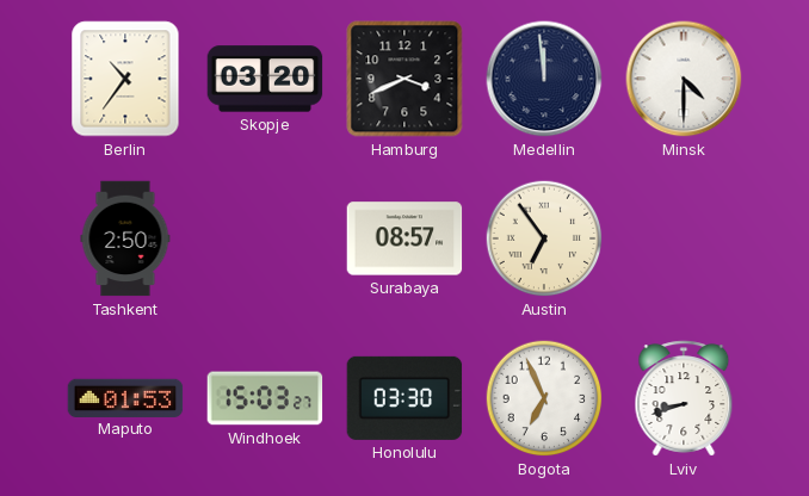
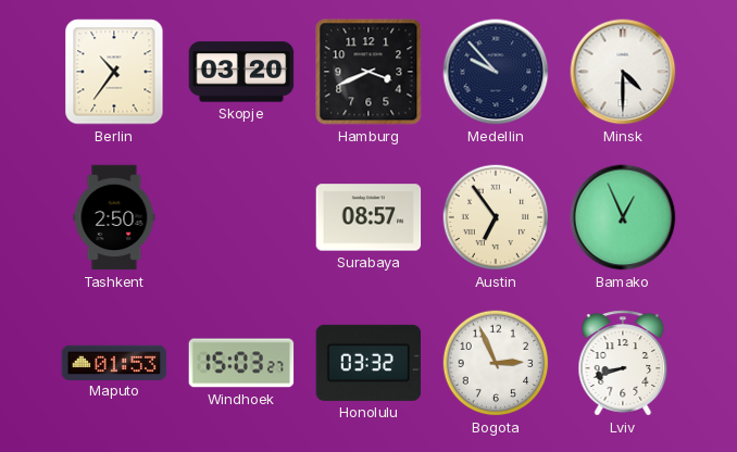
Medellin: 11:59 -> 9:53 (496, 72)
Bamako: none -> 12:56 (623, 217)
Honolulu: 03:30 -> 03:32 (368, 363)
Bogota: 6:56 -> 2:56 (496, 363)
